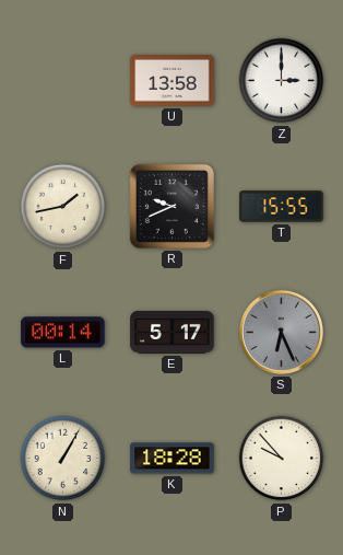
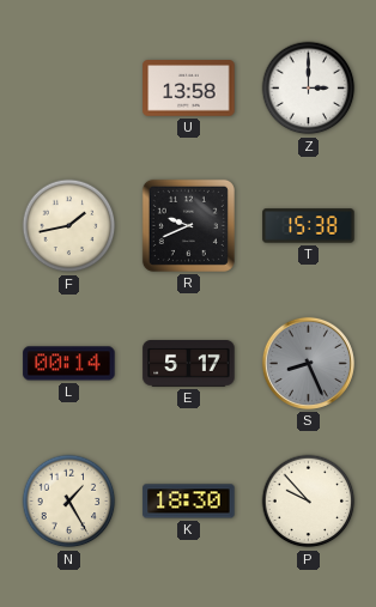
T: 15:55 -> 15:38 (309, 226)
S: 6:26 -> 8:26 (308, 363)
N: 1:05 -> 1:25 (69, 502)
K: 18:28 -> 18:30 (189, 502)
